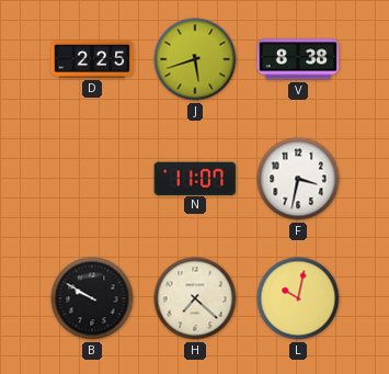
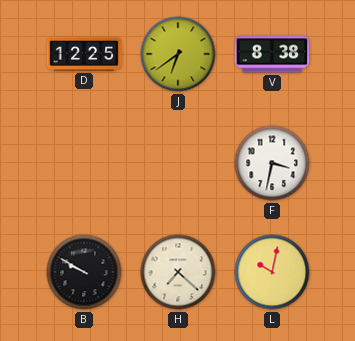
D: 2:25 -> 12:25 (84, 54)
J: 5:42 -> 6:39 (178, 54)
N: 11:07 -> none (195, 178)
